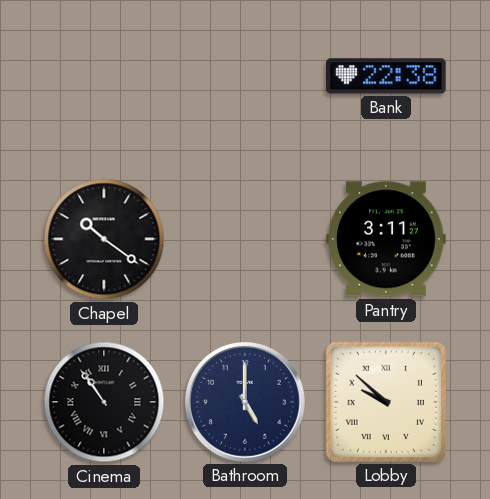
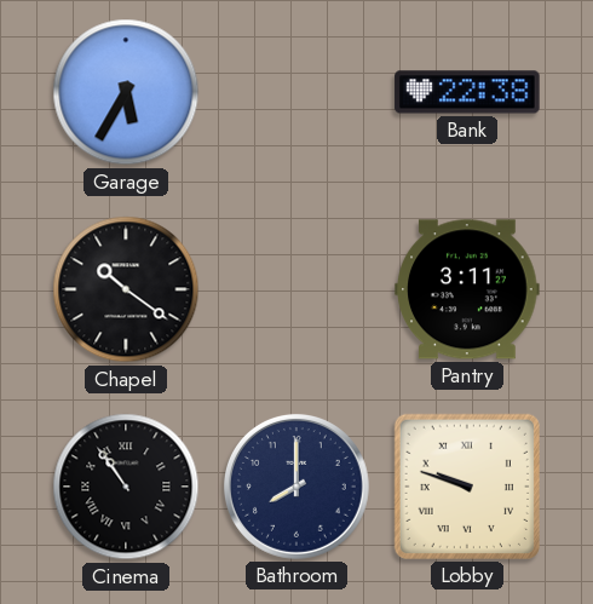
Garage: none -> 5:35 (126, 92)
Bathroom: 5:00 -> 8:00 (296, 487)
Lobby: 9:52 -> 9:48 (467, 487)
